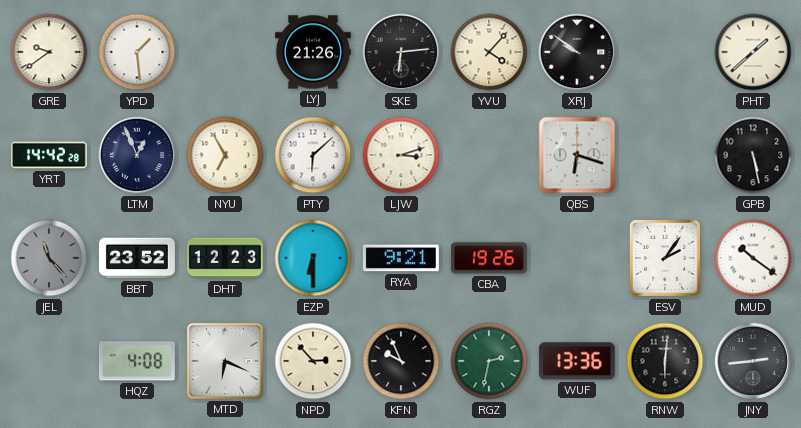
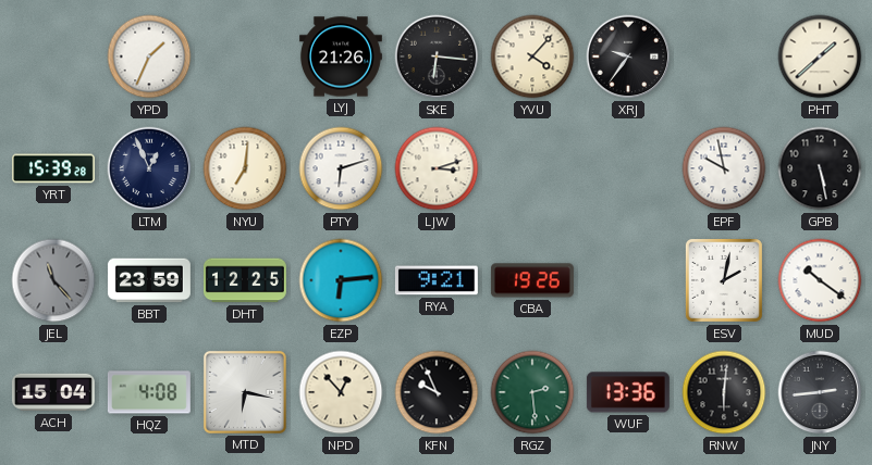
GRE: 9:39 -> none (49, 52)
YPD: 1:29 -> 1:34 (149, 56)
SKE: 6:14 -> 6:16 (437, 56)
XRJ: 9:51 -> 9:36 (628, 56)
YRT: 14:42 -> 15:39 (53, 168)
NYU: 6:55 -> 7:01 (245, 168)
PTY: 6:08 -> 6:12 (341, 168)
QBS: 6:18 -> none (577, 155)
EPF: none -> 9:58 (724, 168)
BBT: 23:52 -> 23:59 (149, 280)
DHT: 12:23 -> 12:25 (245, 280)
EZP: 6:30 -> 6:14 (341, 280)
ESV: 2:06 -> 2:02 (724, 280)
ACH: none -> 15:04 (53, 392)
MTD: 6:19 -> 6:17 (245, 392)
NPD: 2:53 -> 12:53 (341, 392)
RGZ: 2:32 -> 2:29 (532, 392)
